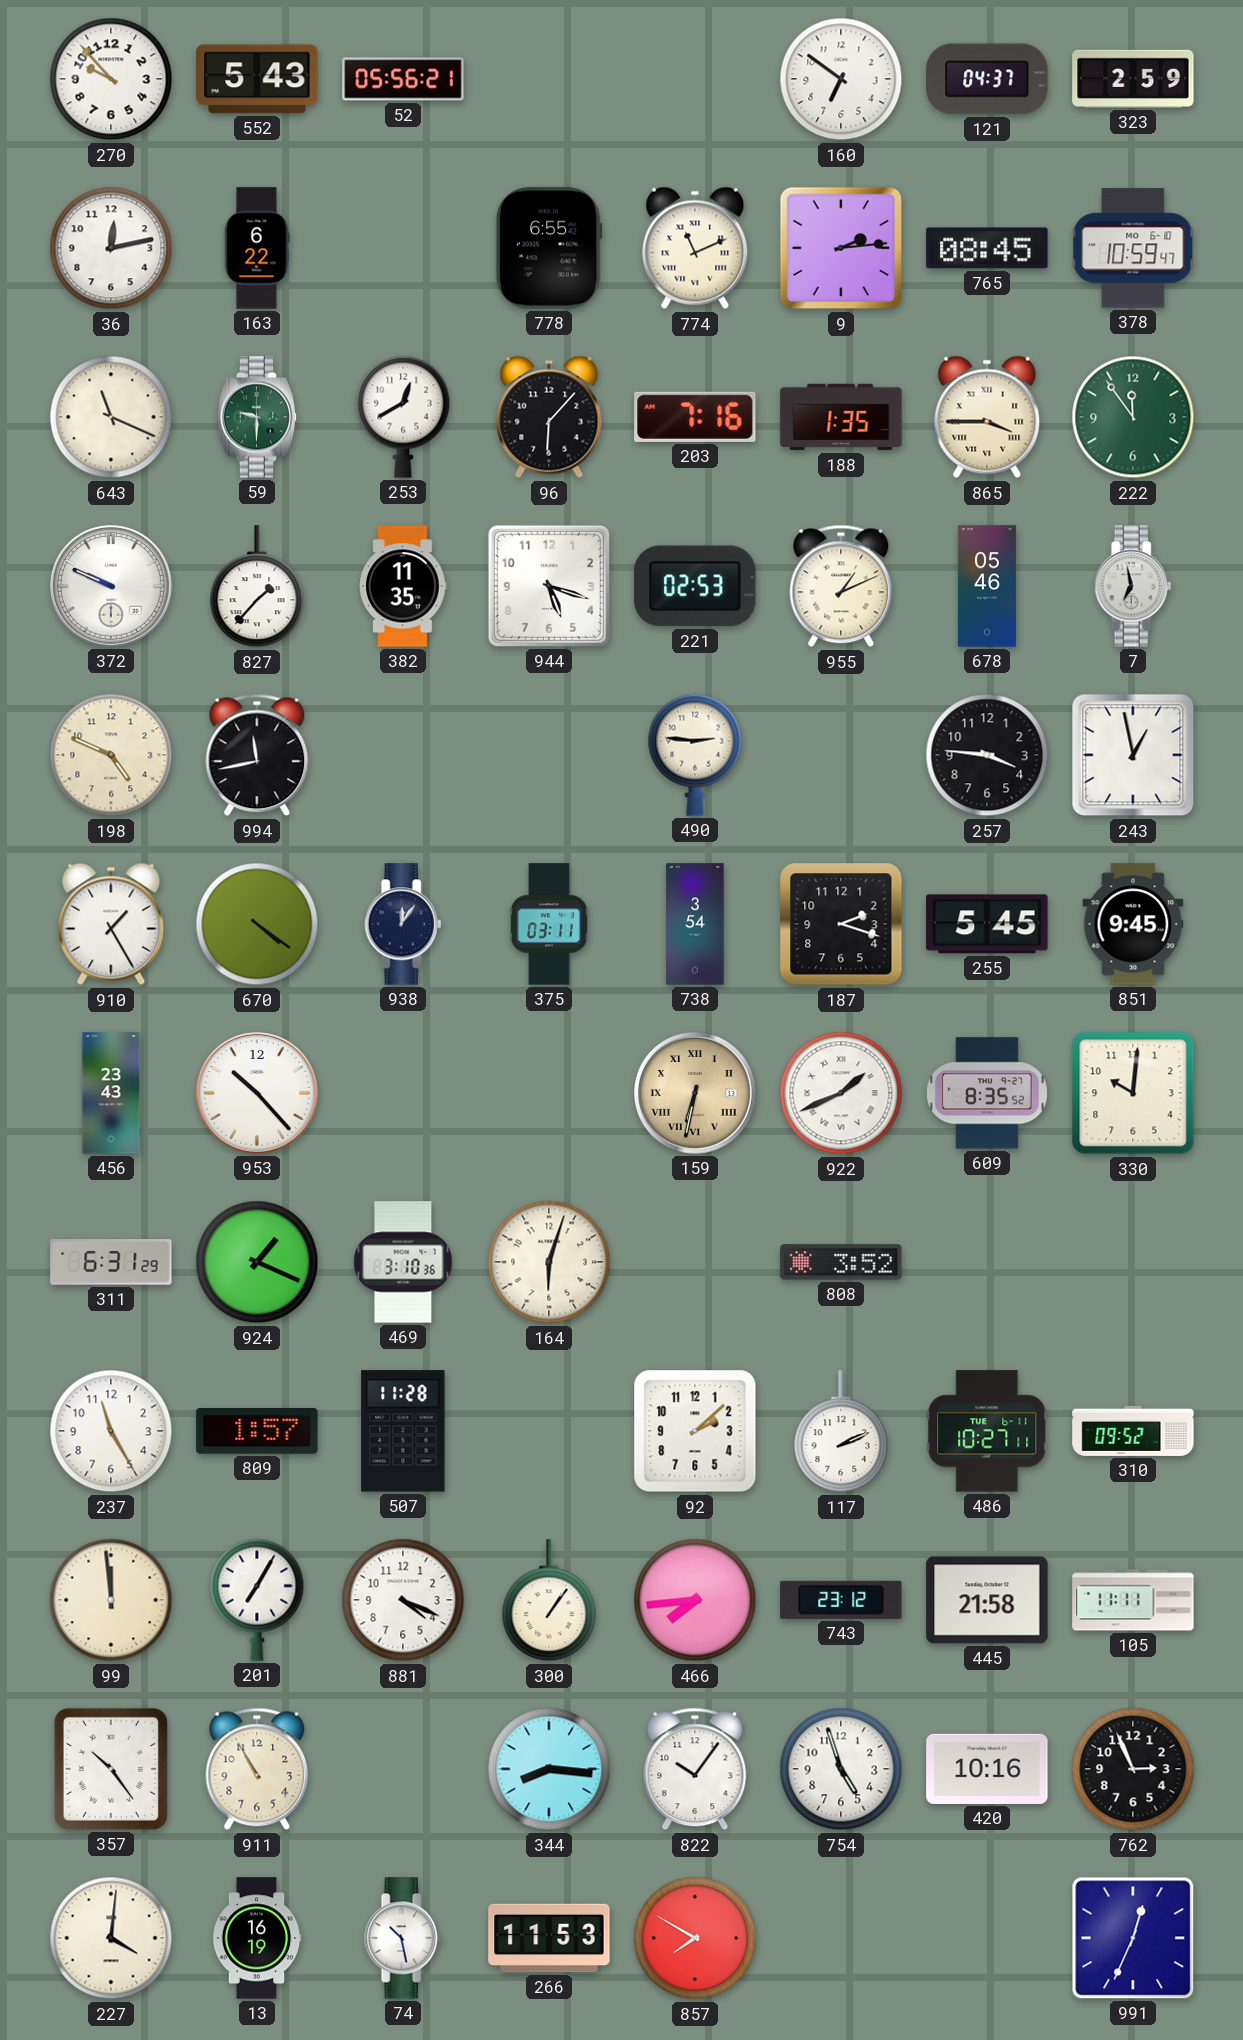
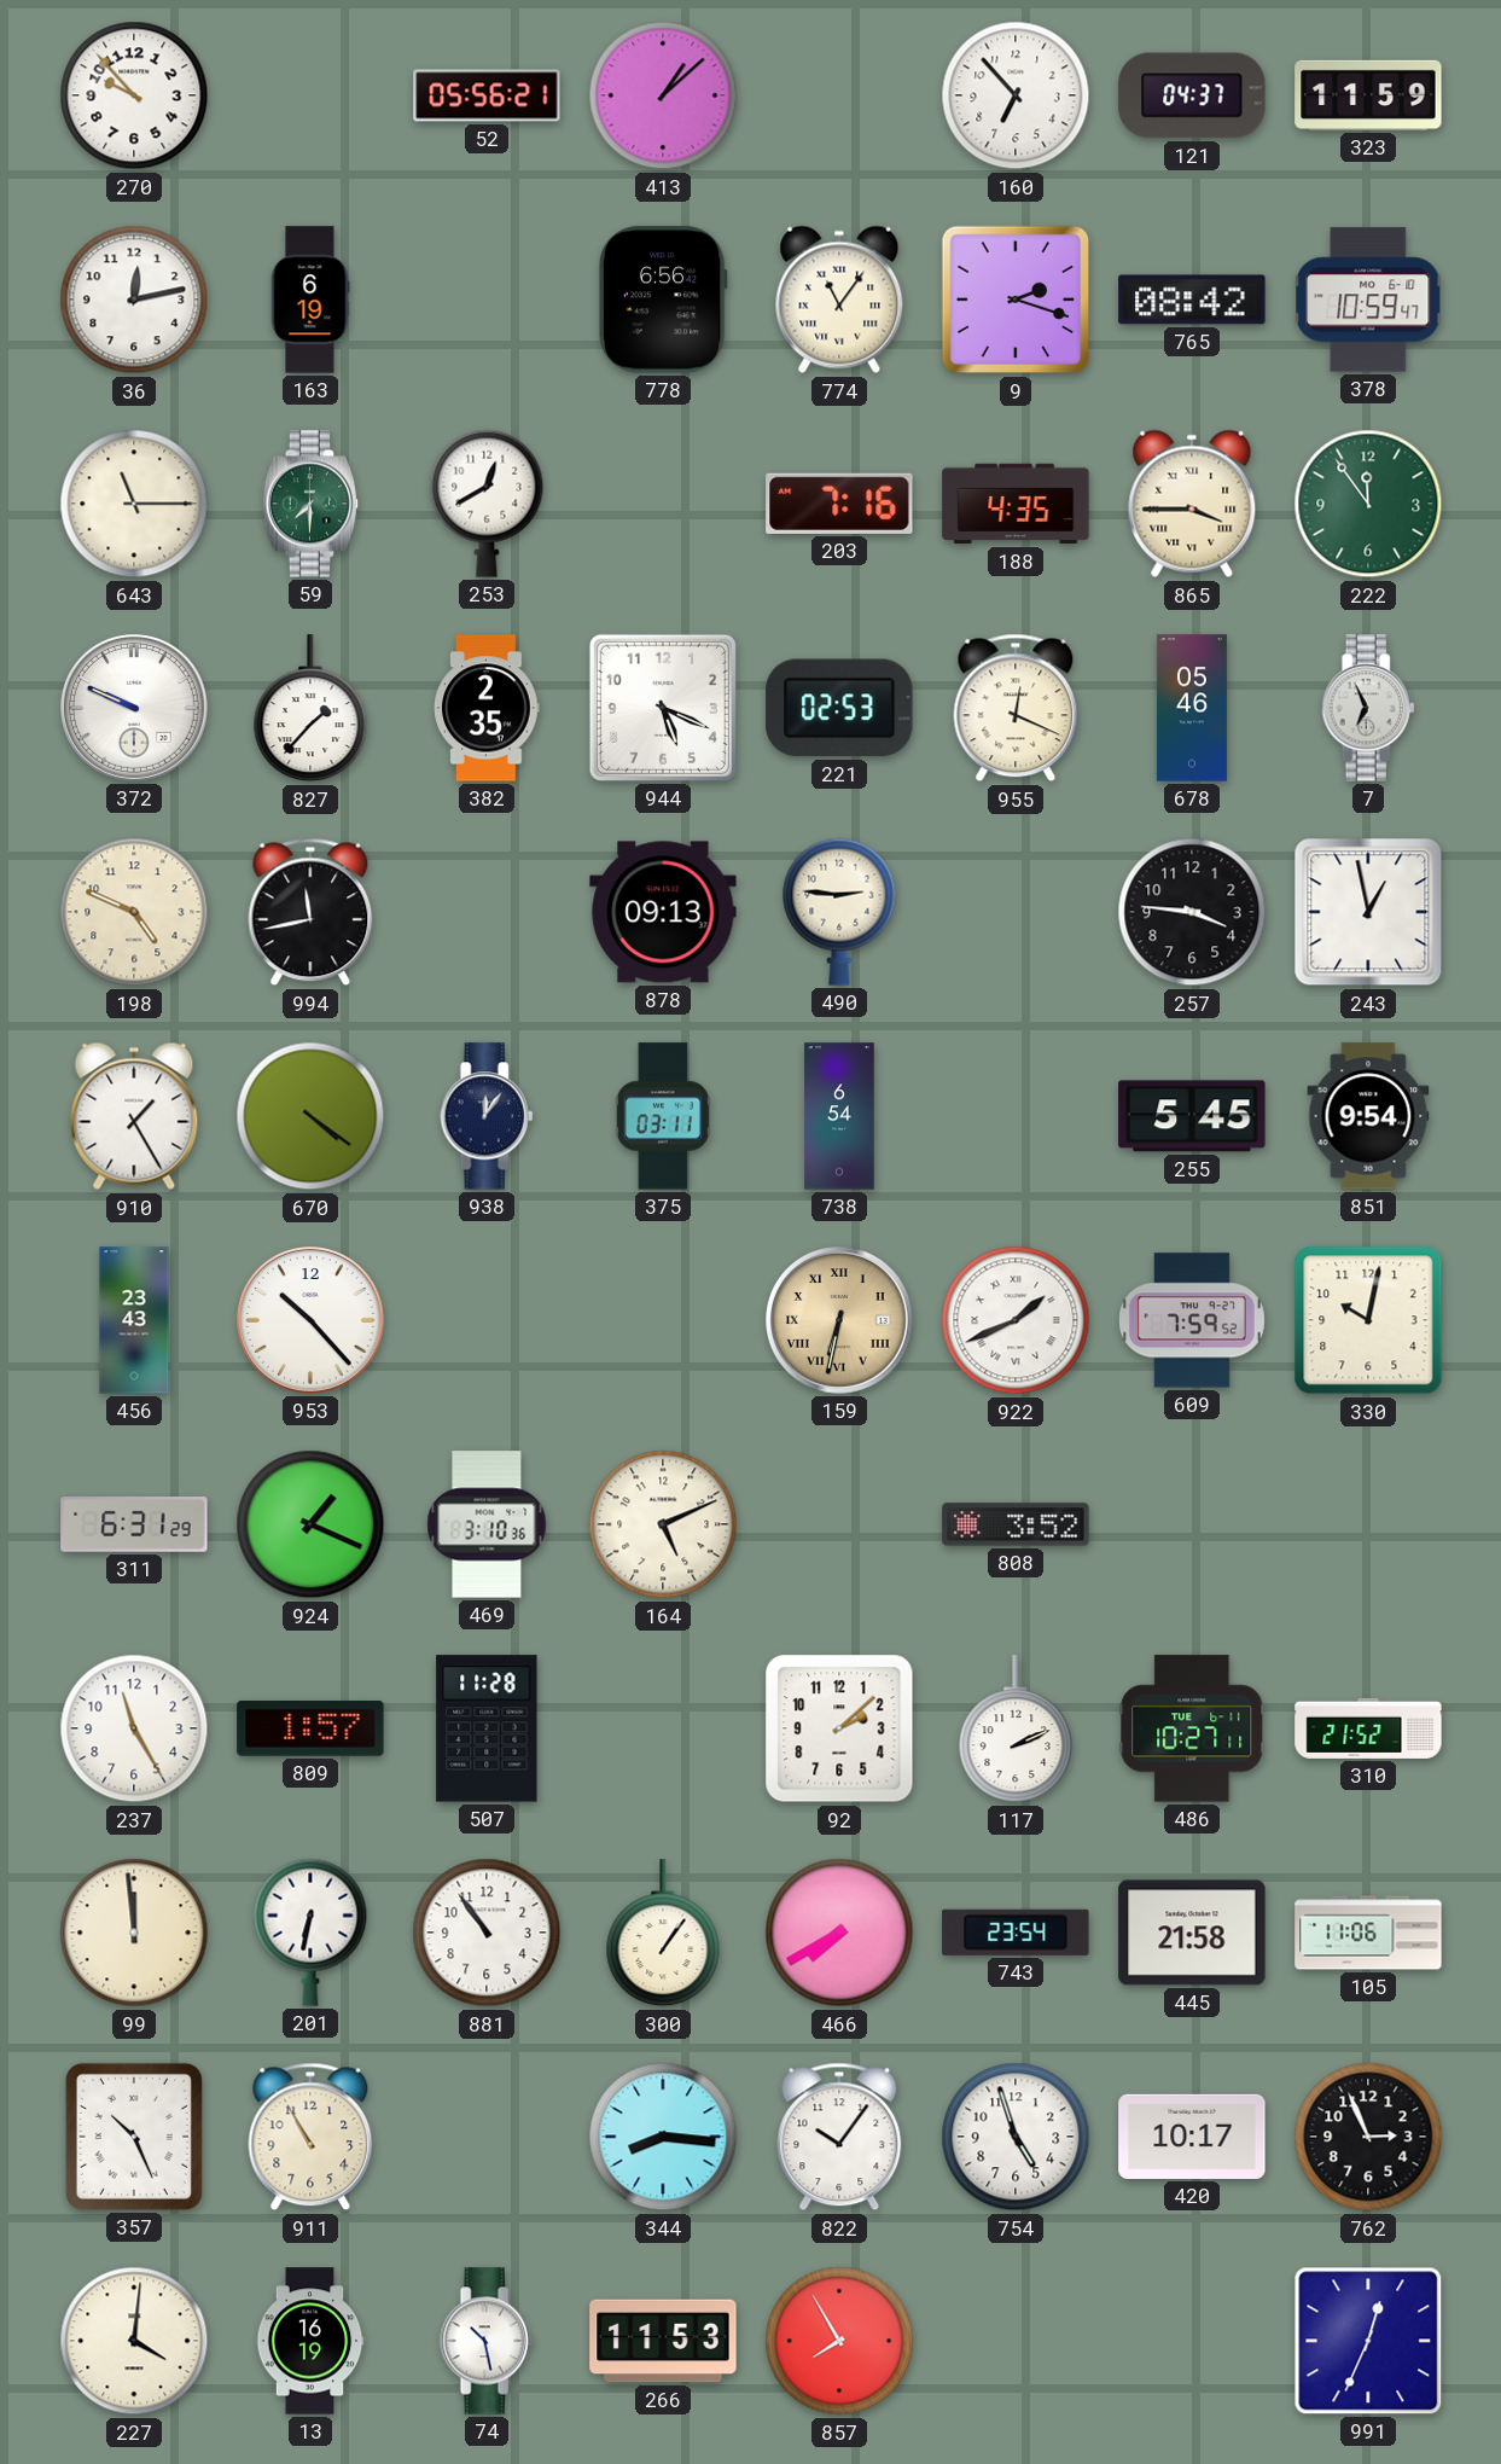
552: 5:43 -> none (257, 79)
413: none -> 1:08 (663, 95)
160: 6:51 -> 6:53 (1016, 95)
323: 2:59 -> 11:59 (1368, 95)
163: 6:22 -> 6:19 (310, 300)
778: 6:55 -> 6:56 (663, 300)
774: 11:11 -> 11:06 (839, 300)
9: 2:14 -> 2:18 (1016, 300)
765: 08:45 -> 08:42 (1192, 300)
643: 11:19 -> 11:15 (134, 504)
59: 9:30 -> 7:30 (310, 504)
96: 6:07 -> none (549, 417)
188: 1:35 -> 4:35 (1016, 504)
382: 11:35 -> 2:35 (487, 708)
944: 5:18 -> 5:19 (663, 708)
955: 1:11 -> 12:19 (1016, 708)
7: 6:58 -> 6:56 (1368, 708)
878: none -> 09:13 (663, 912)
738: 3:54 -> 6:54 (839, 1116)
187: 2:18 -> none (841, 924)
851: 9:45 -> 9:54 (1368, 1116)
609: 8:35 -> 7:59 (1192, 1320)
330: 10:01 -> 10:02 (1368, 1320)
164: 6:03 -> 5:11 (663, 1524)
310: 09:52 -> 21:52 (1368, 1728)
201: 7:05 -> 6:32 (310, 1933)
881: 4:19 -> 10:54 (487, 1933)
466: 7:44 -> 7:40 (839, 1933)
743: 23:12 -> 23:54 (1016, 1933)
105: 11:11 -> 11:06 (1368, 1933)
357: 10:24 -> 10:26 (134, 2137)
420: 10:16 -> 10:17 (1192, 2137)
857: 7:50 -> 7:55 (839, 2341)
